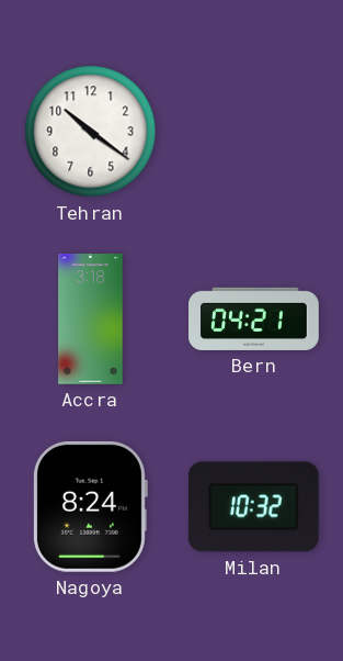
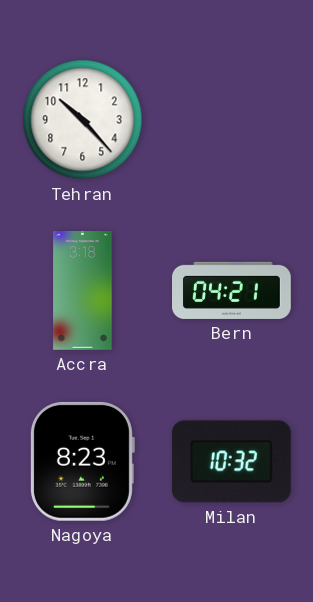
Tehran: 10:21 -> 10:23 (83, 120)
Nagoya: 8:24 -> 8:23 (82, 461)
